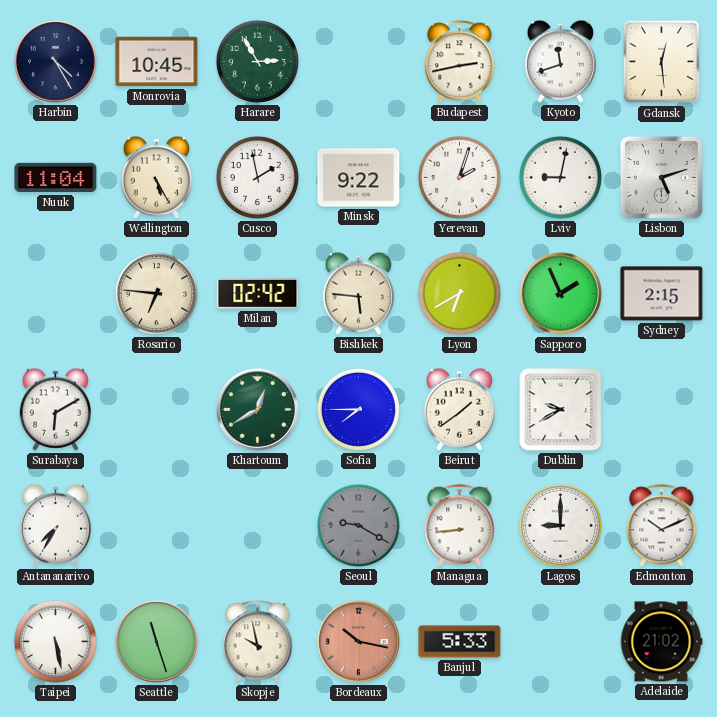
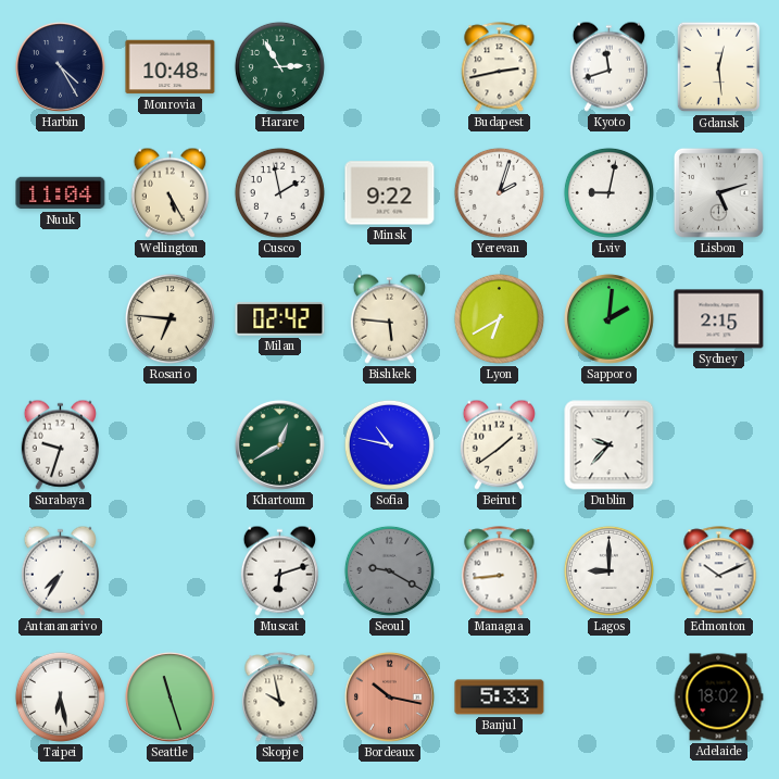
Monrovia: 10:45 -> 10:48 (171, 67)
Sapporo: 1:56 -> 2:01 (608, 318)
Surabaya: 6:10 -> 9:33 (60, 444)
Sofia: 7:45 -> 10:47 (389, 444)
Dublin: 9:40 -> 9:37 (610, 445)
Muscat: none -> 6:12 (279, 570)
Taipei: 5:28 -> 6:28 (60, 696)
Adelaide: 21:02 -> 18:02 (718, 698)
